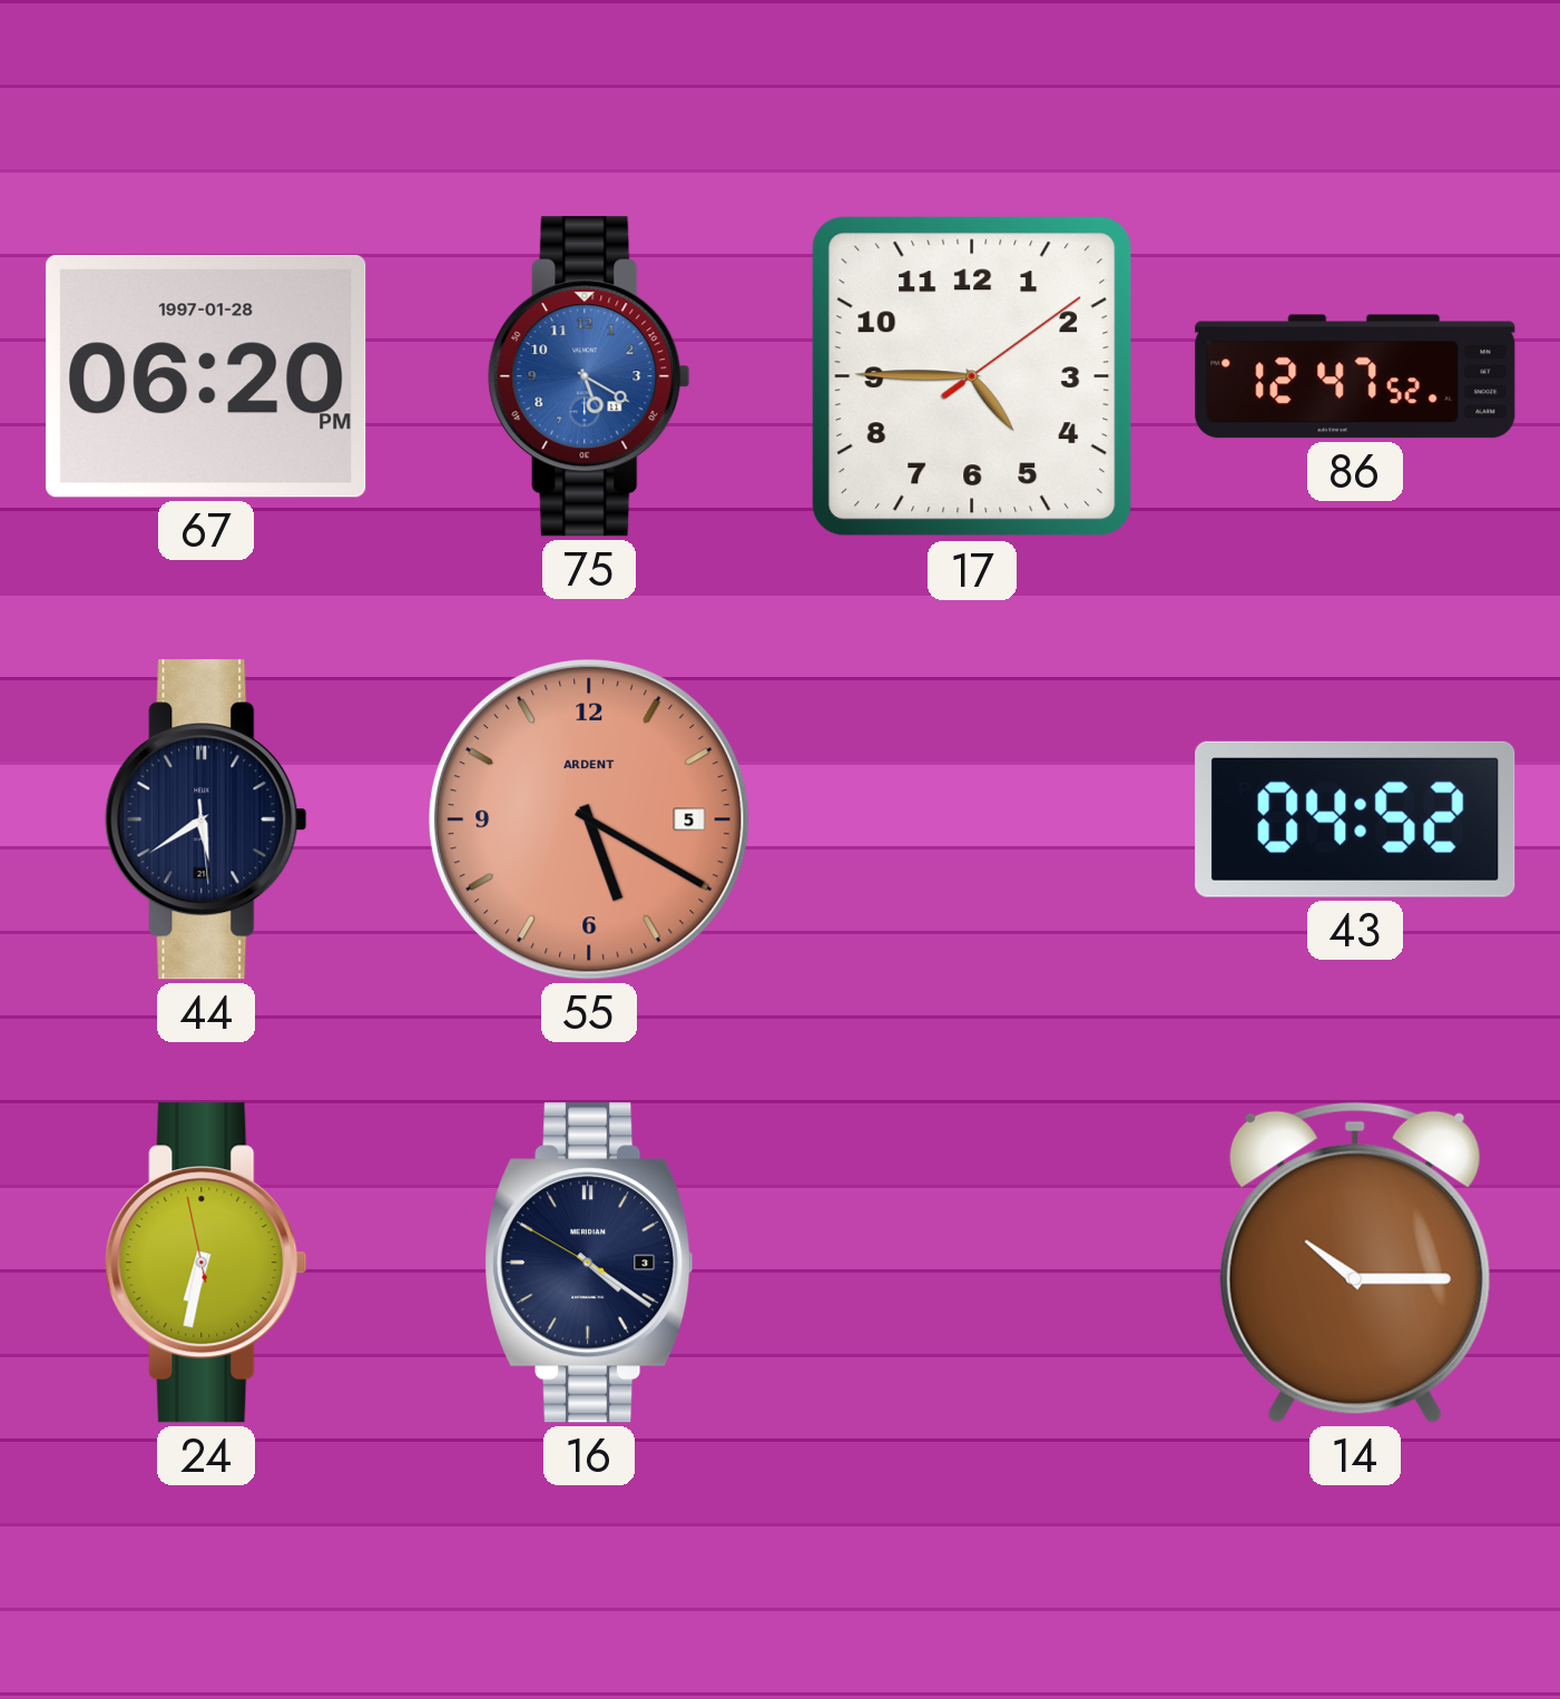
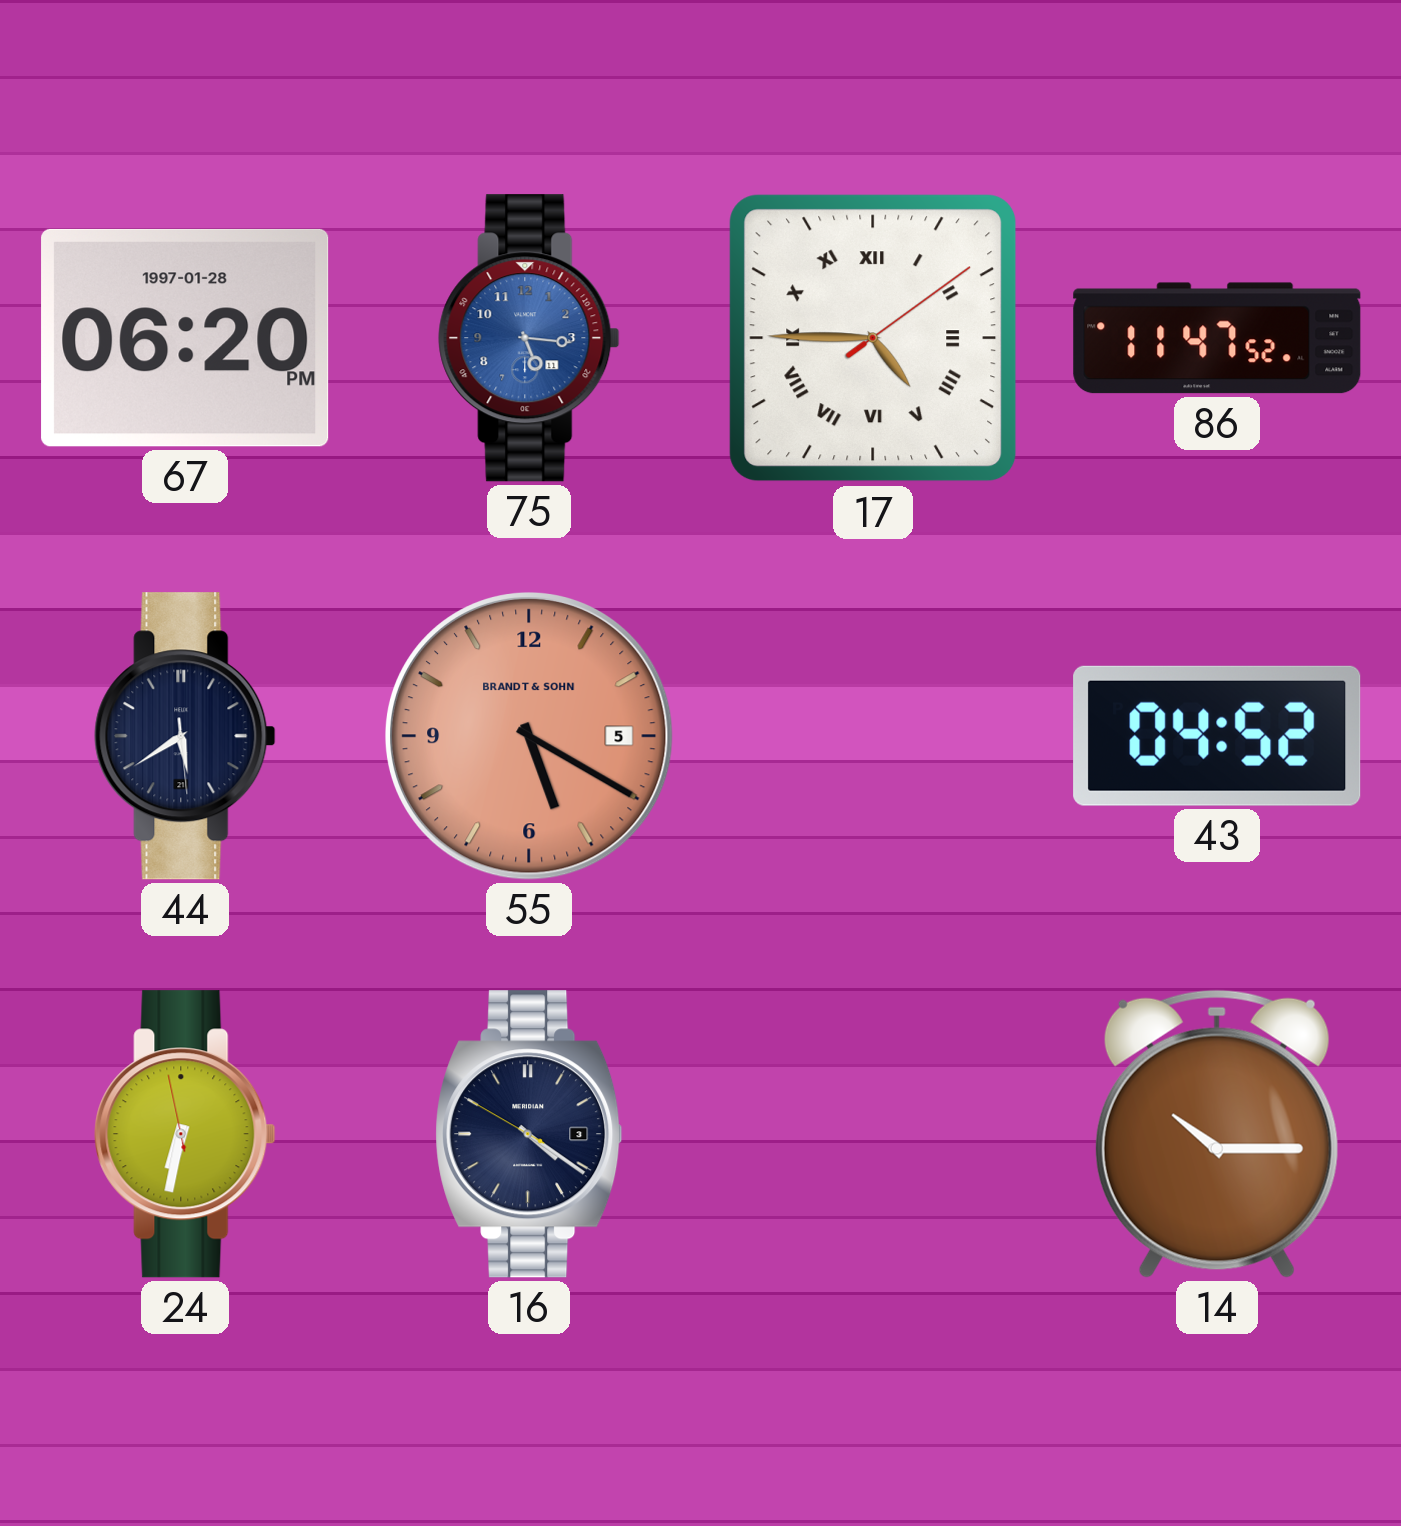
75: 5:20 -> 5:16 (529, 338)
17 numerals: Arabic -> Roman (873, 338)
86: 12:47 -> 11:47 (1217, 338)
55 brand: ARDENT -> BRANDT & SOHN (530, 737)
